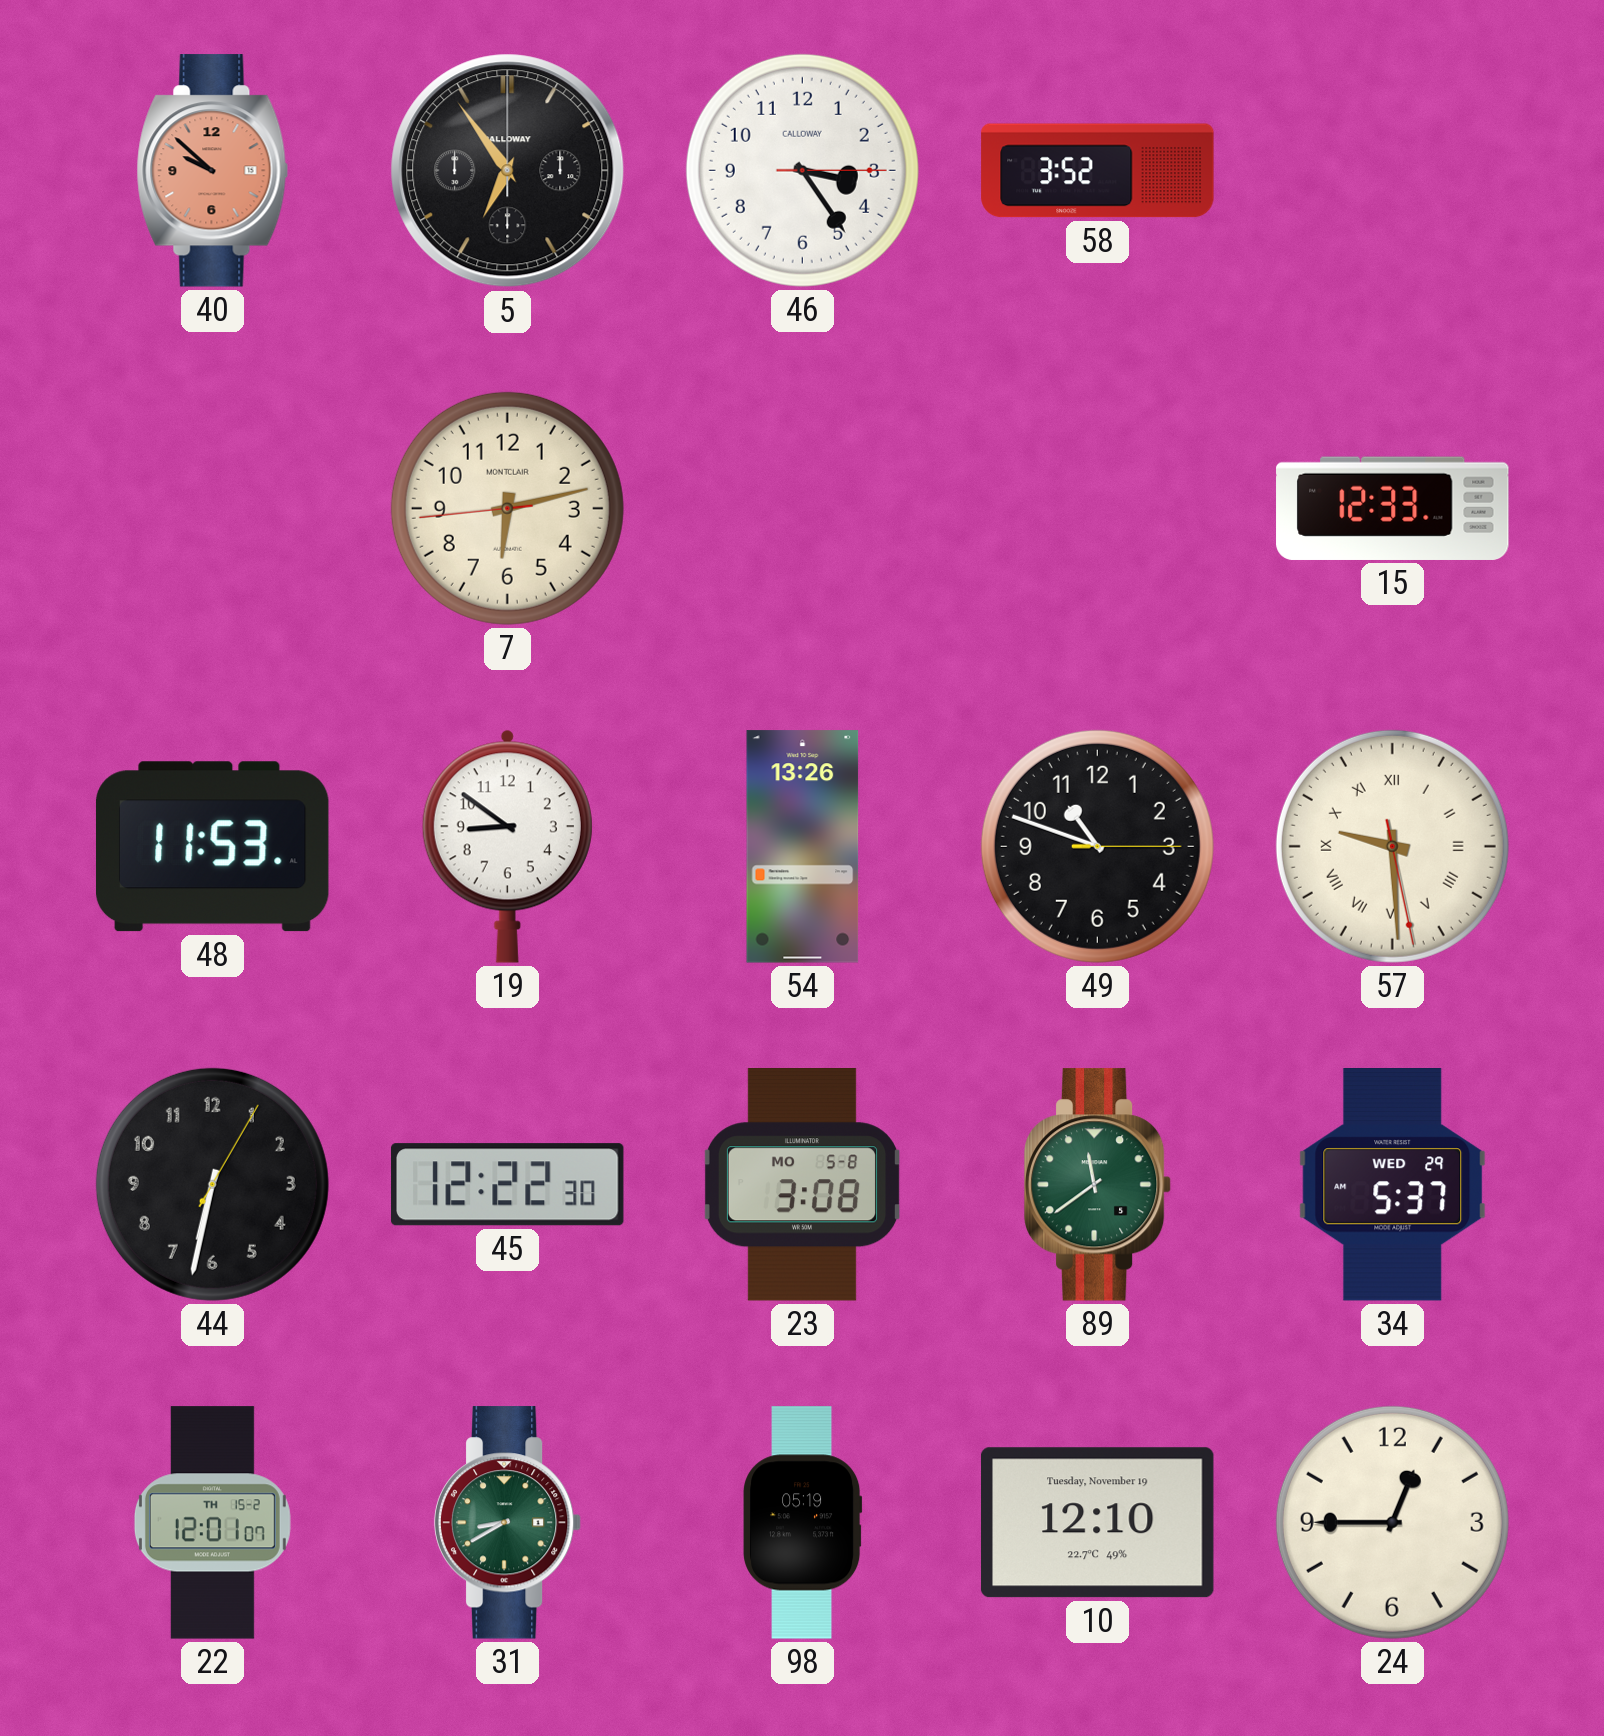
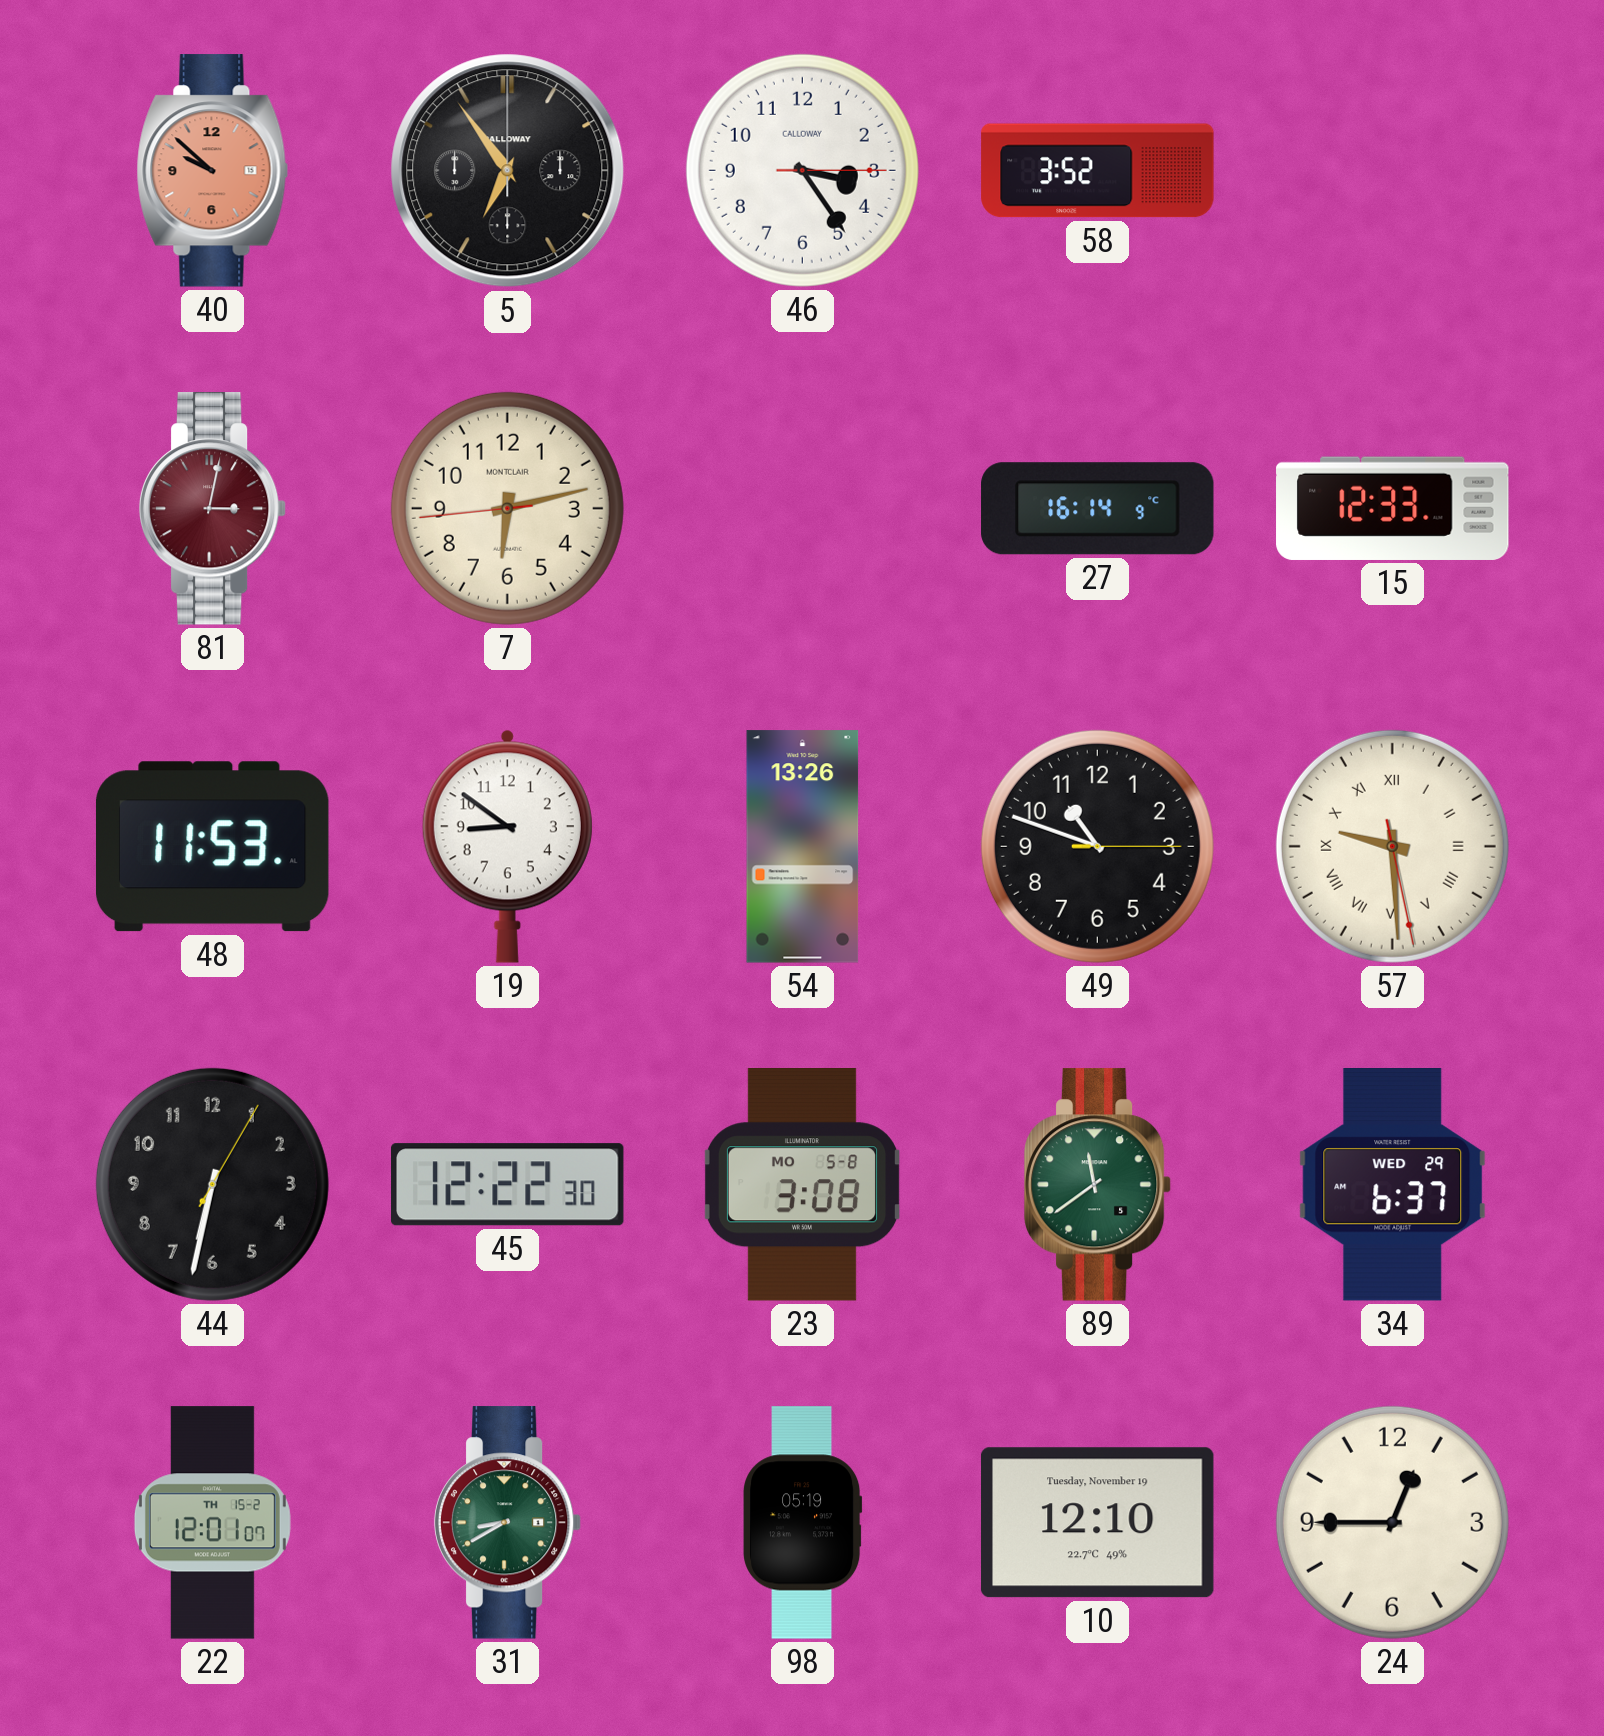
81: none -> 3:02 (213, 509)
27: none -> 16:14 (1098, 509)
34: 5:37 -> 6:37 (1393, 1184)
